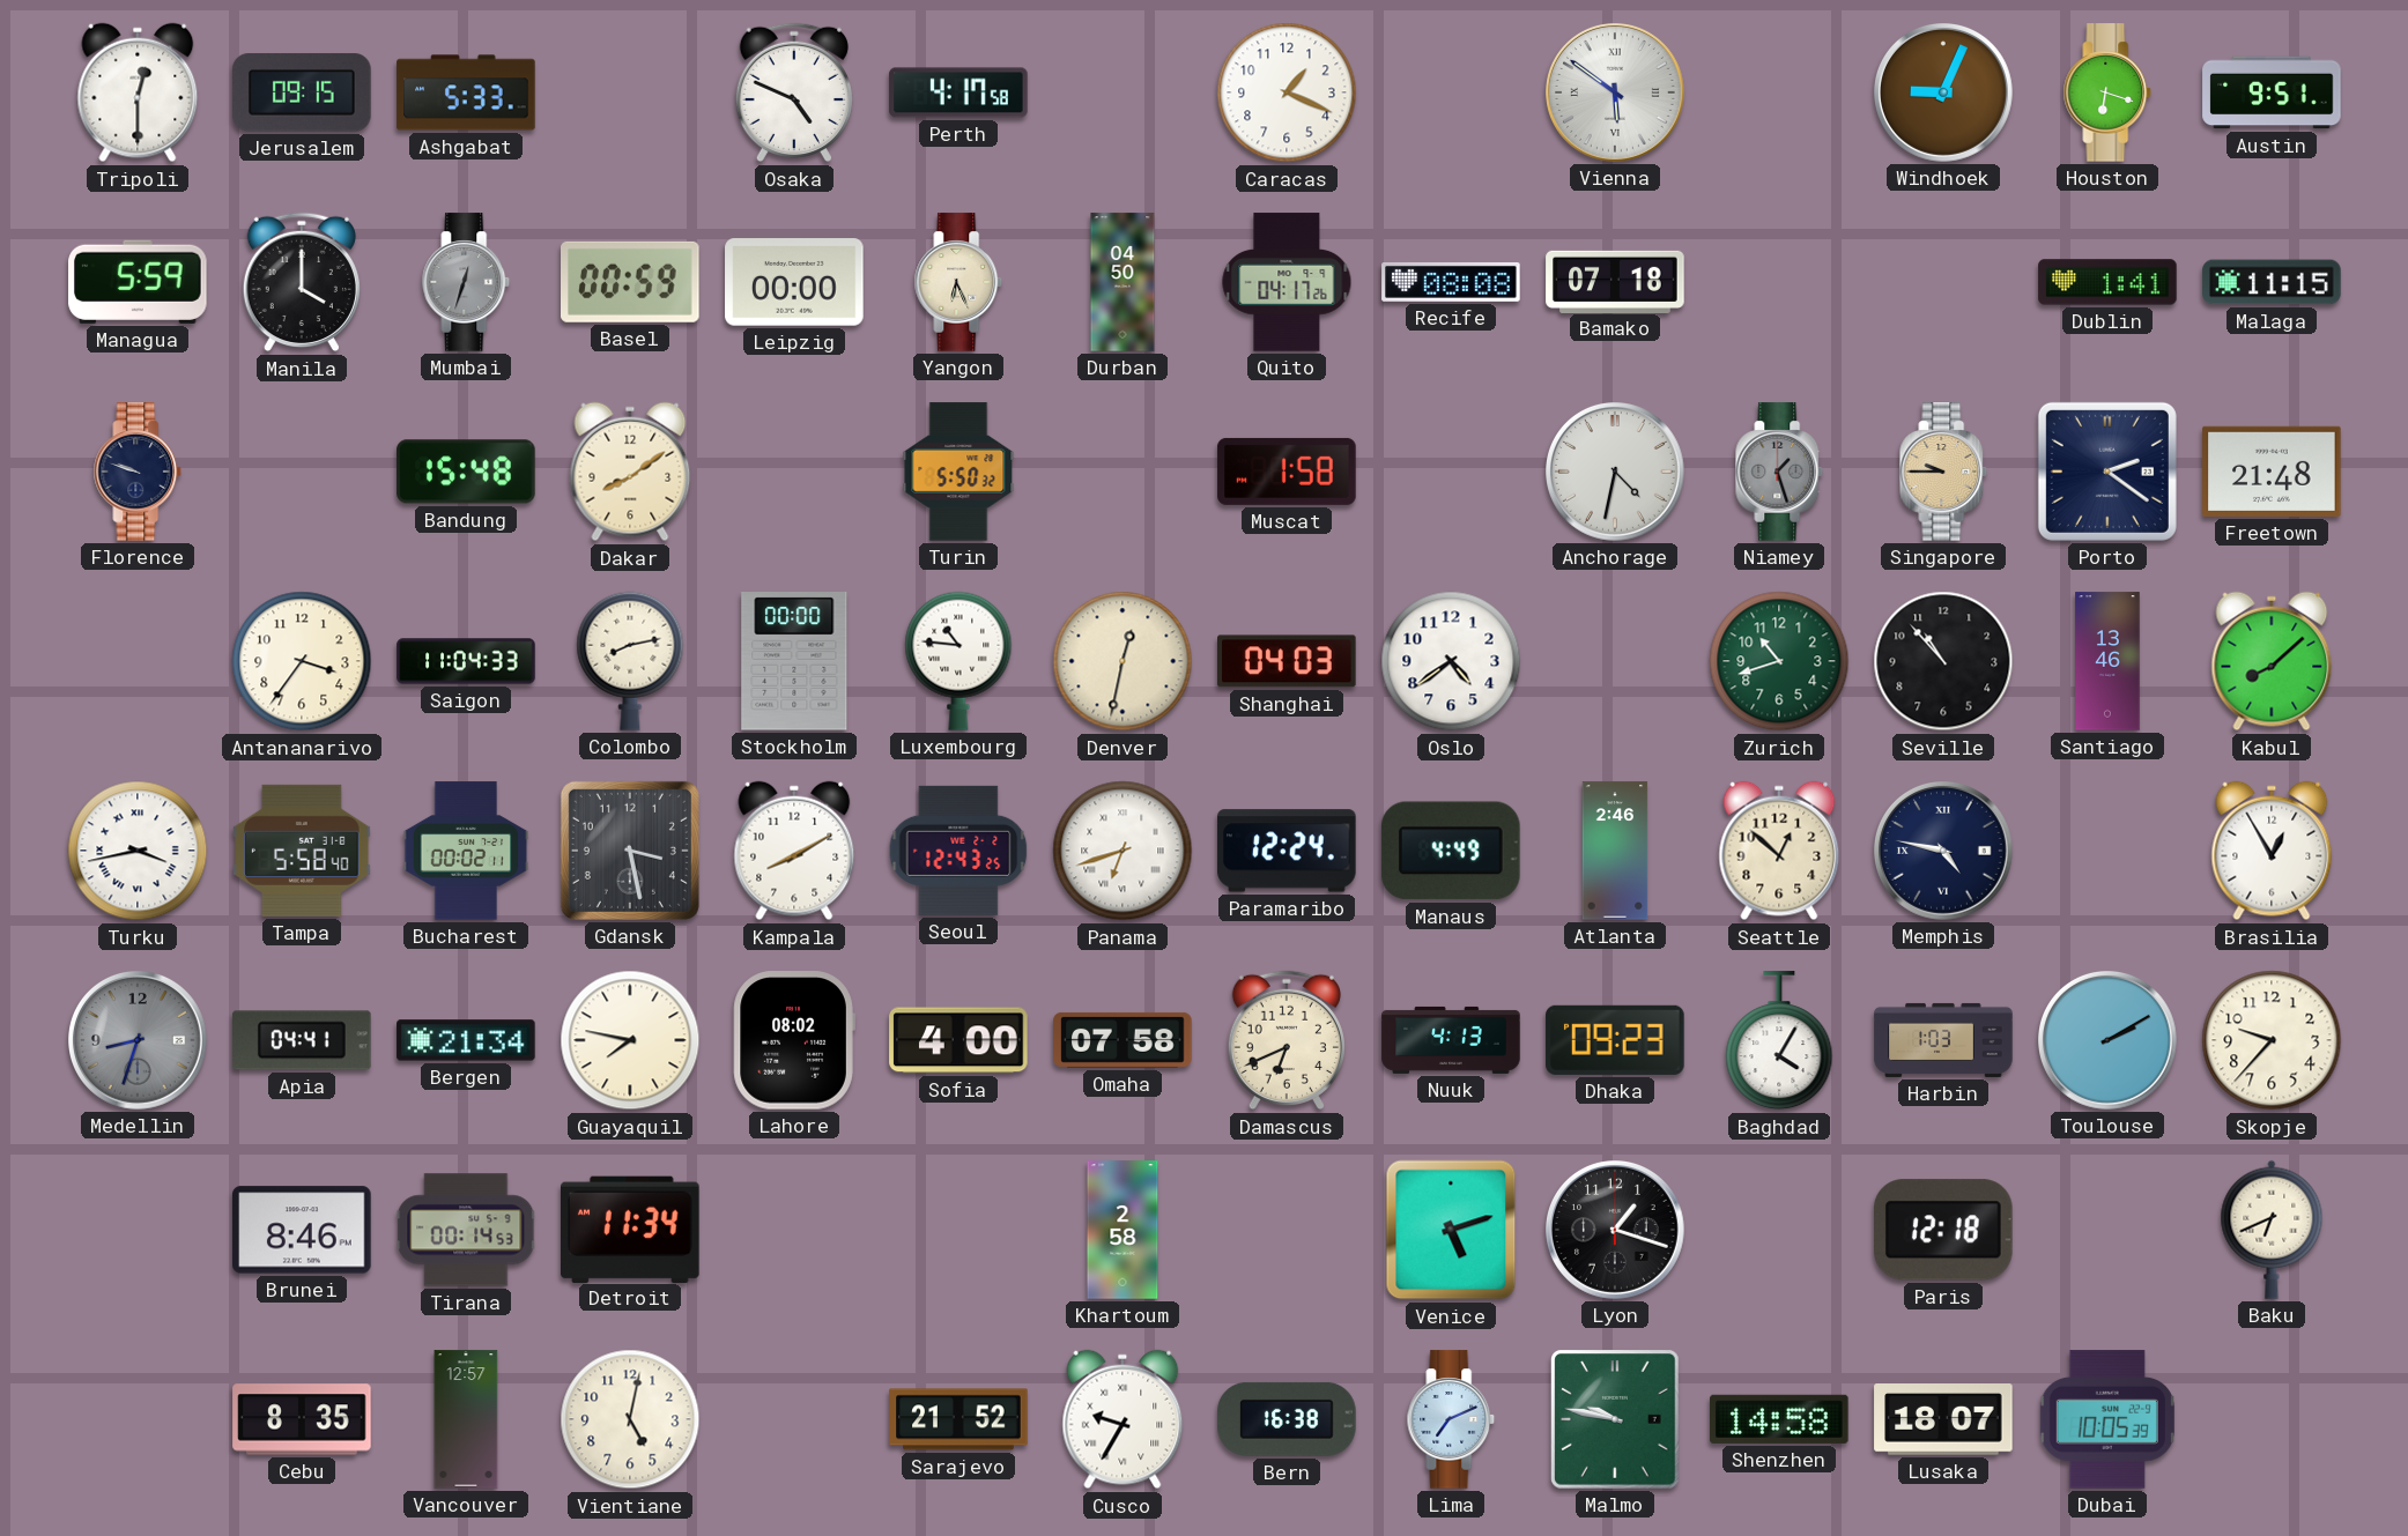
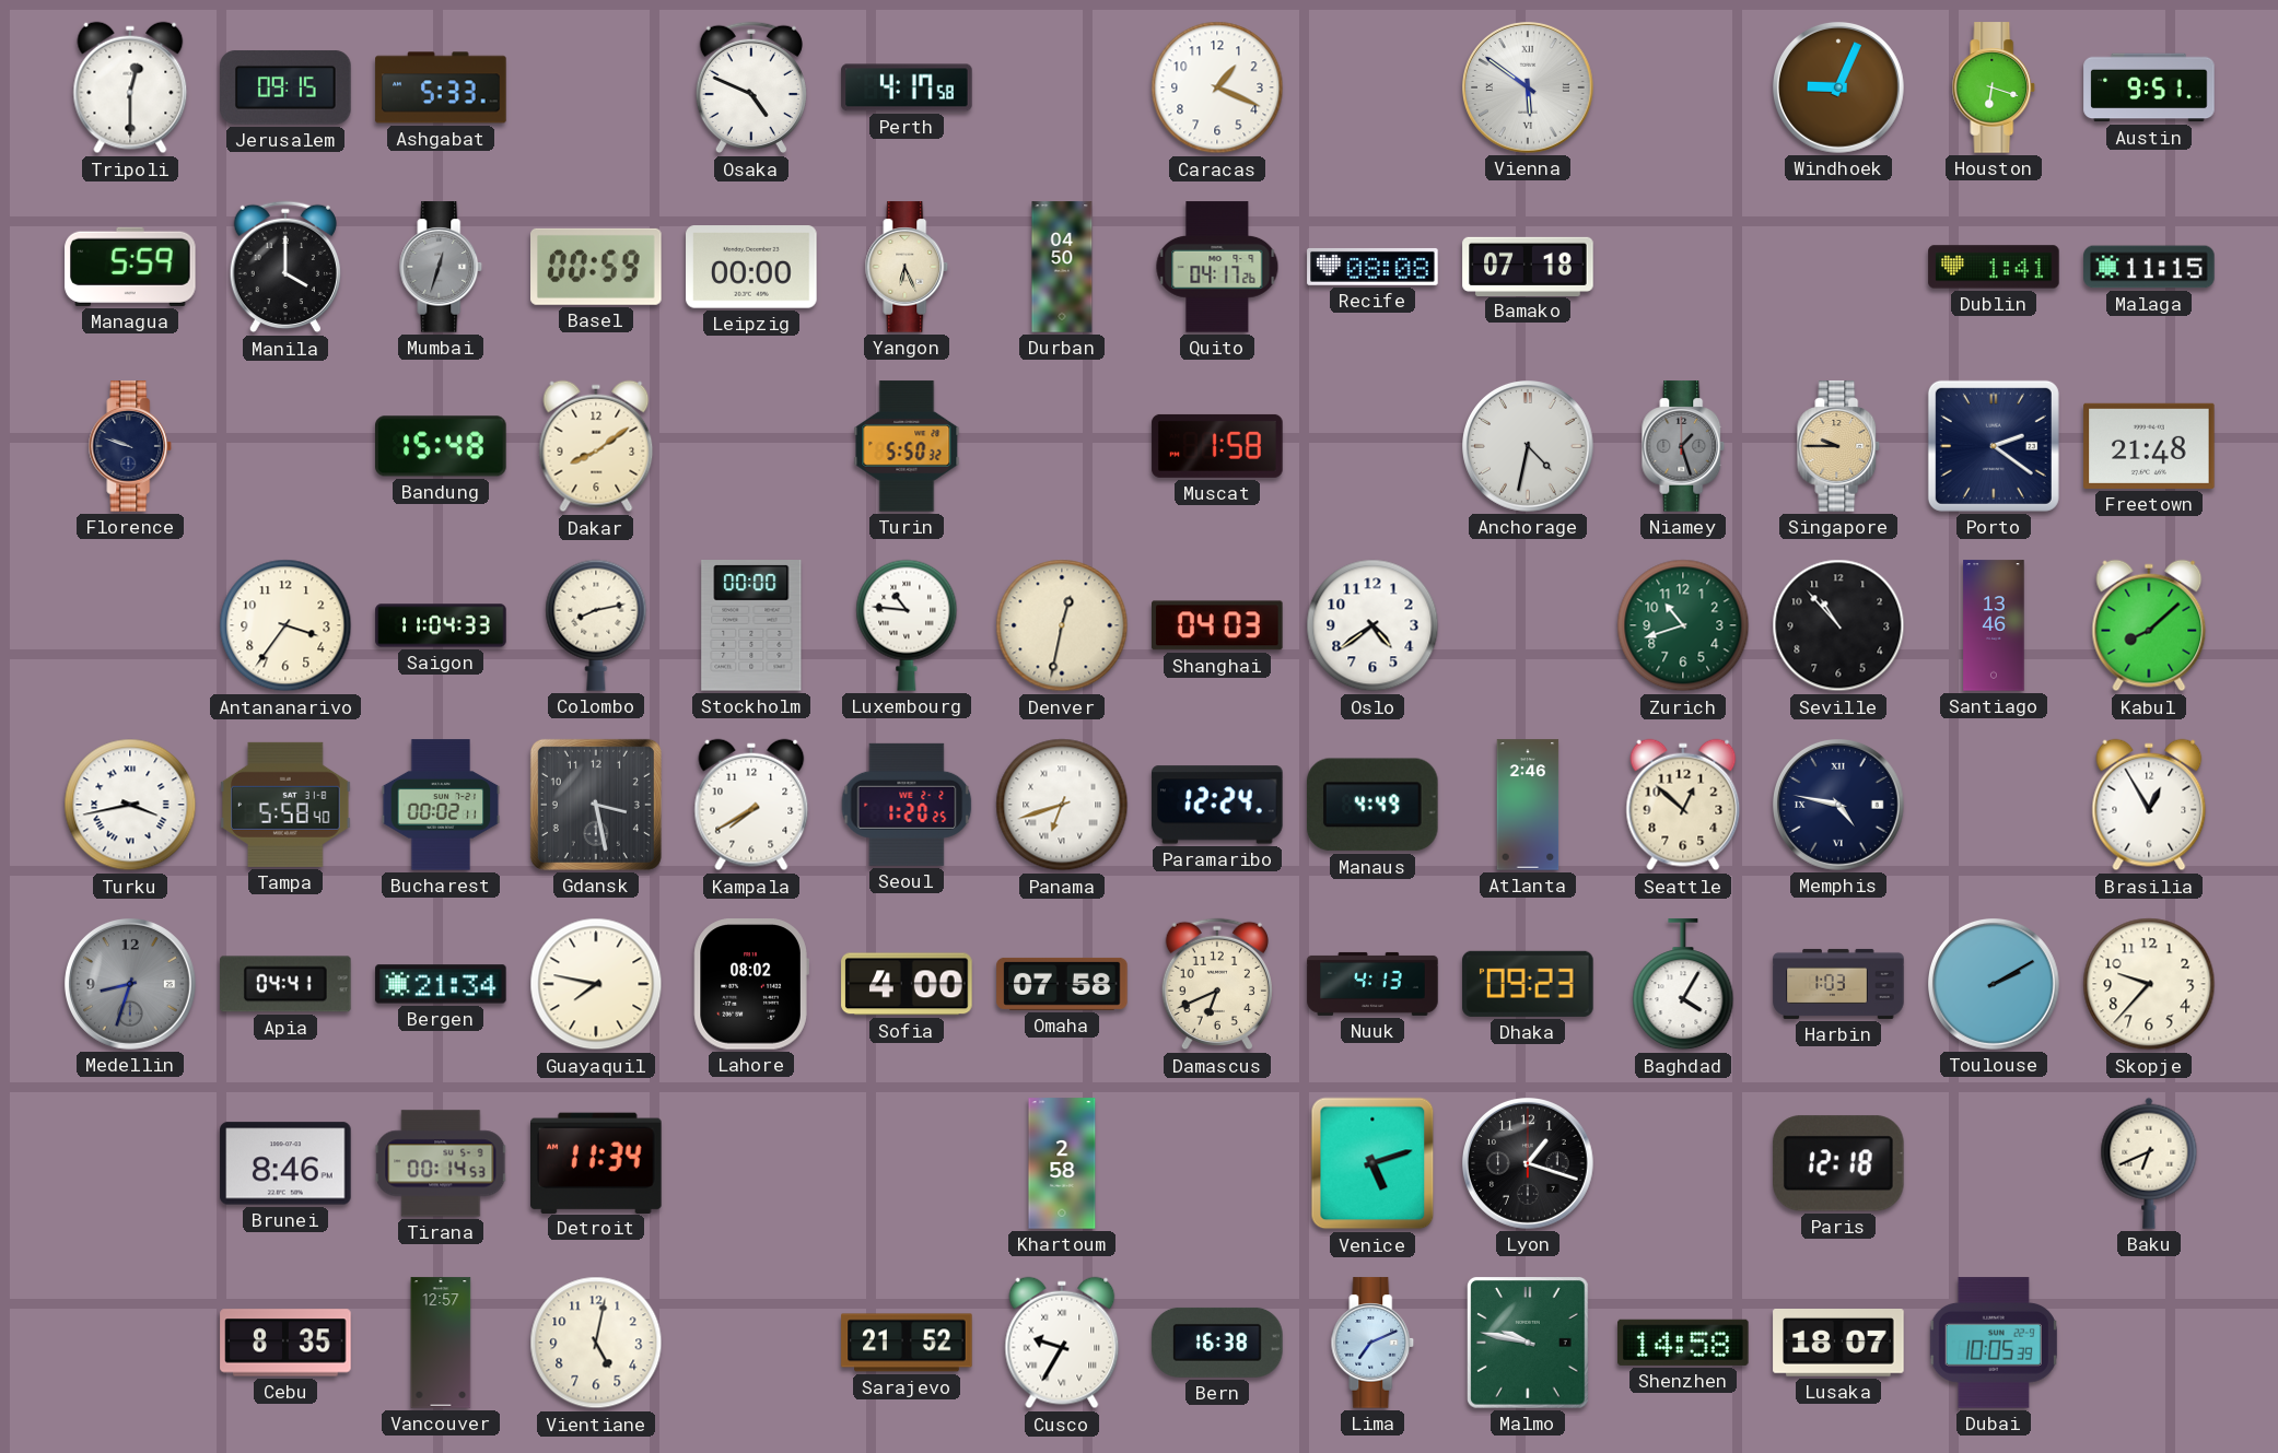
Kampala: 8:10 -> 7:40 (751, 805)
Seoul: 12:43 -> 1:20 (907, 805)
